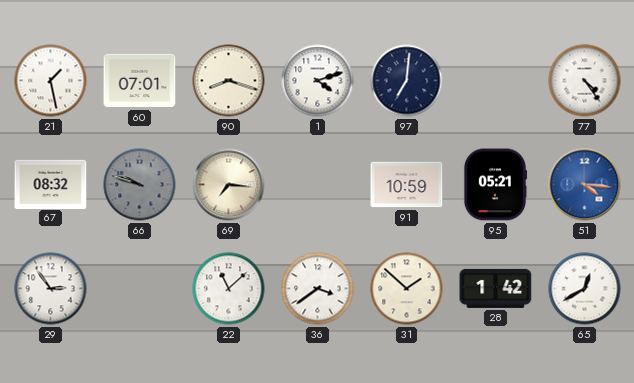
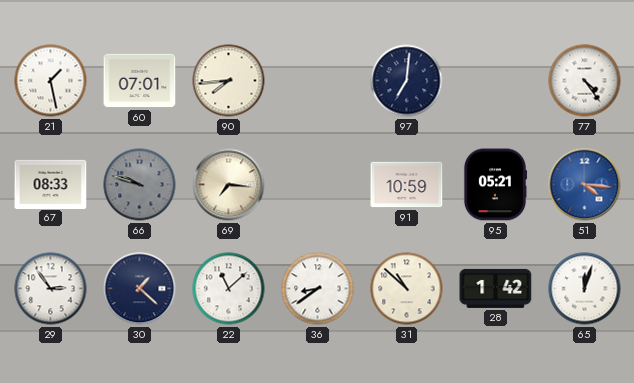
90: 8:18 -> 7:44 (229, 81)
1: 4:12 -> none (318, 81)
67: 08:32 -> 08:33 (51, 184)
30: none -> 1:22 (140, 289)
36: 3:39 -> 8:39 (318, 289)
31: 1:52 -> 10:52 (407, 289)
65: 12:40 -> 12:03 (585, 289)
